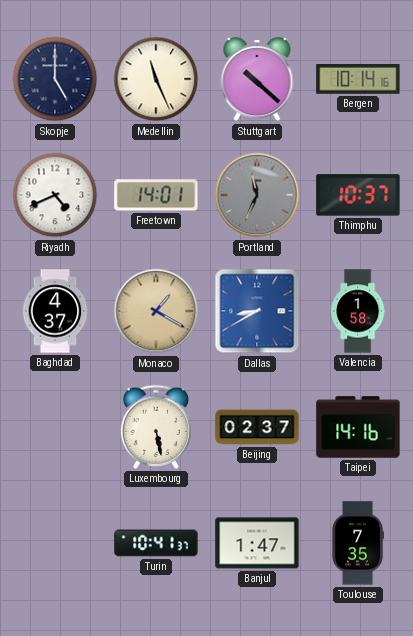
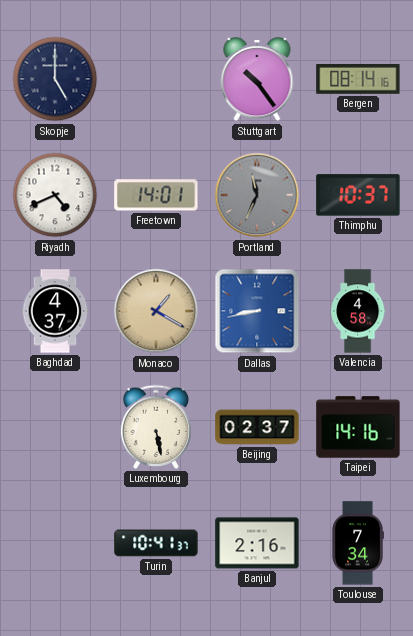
Medellin: 11:26 -> none (156, 79)
Stuttgart: 10:22 -> 10:24 (257, 80)
Bergen: 10:14 -> 08:14 (358, 79)
Dallas: 8:40 -> 8:43 (257, 311)
Valencia: 1:58 -> 4:58 (359, 311)
Banjul: 1:47 -> 2:16 (257, 543)
Toulouse: 7:35 -> 7:34 (358, 543)
